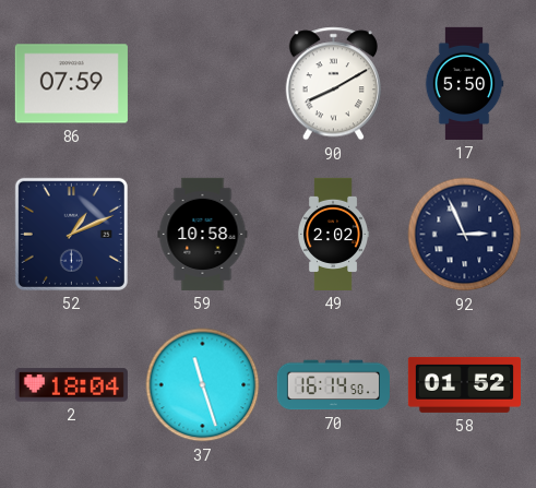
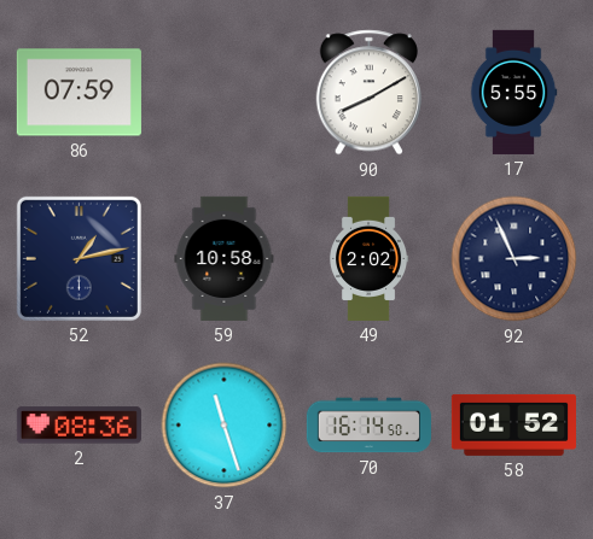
17: 5:50 -> 5:55 (513, 92)
52: 1:11 -> 1:13 (79, 258)
2: 18:04 -> 08:36 (79, 426)
